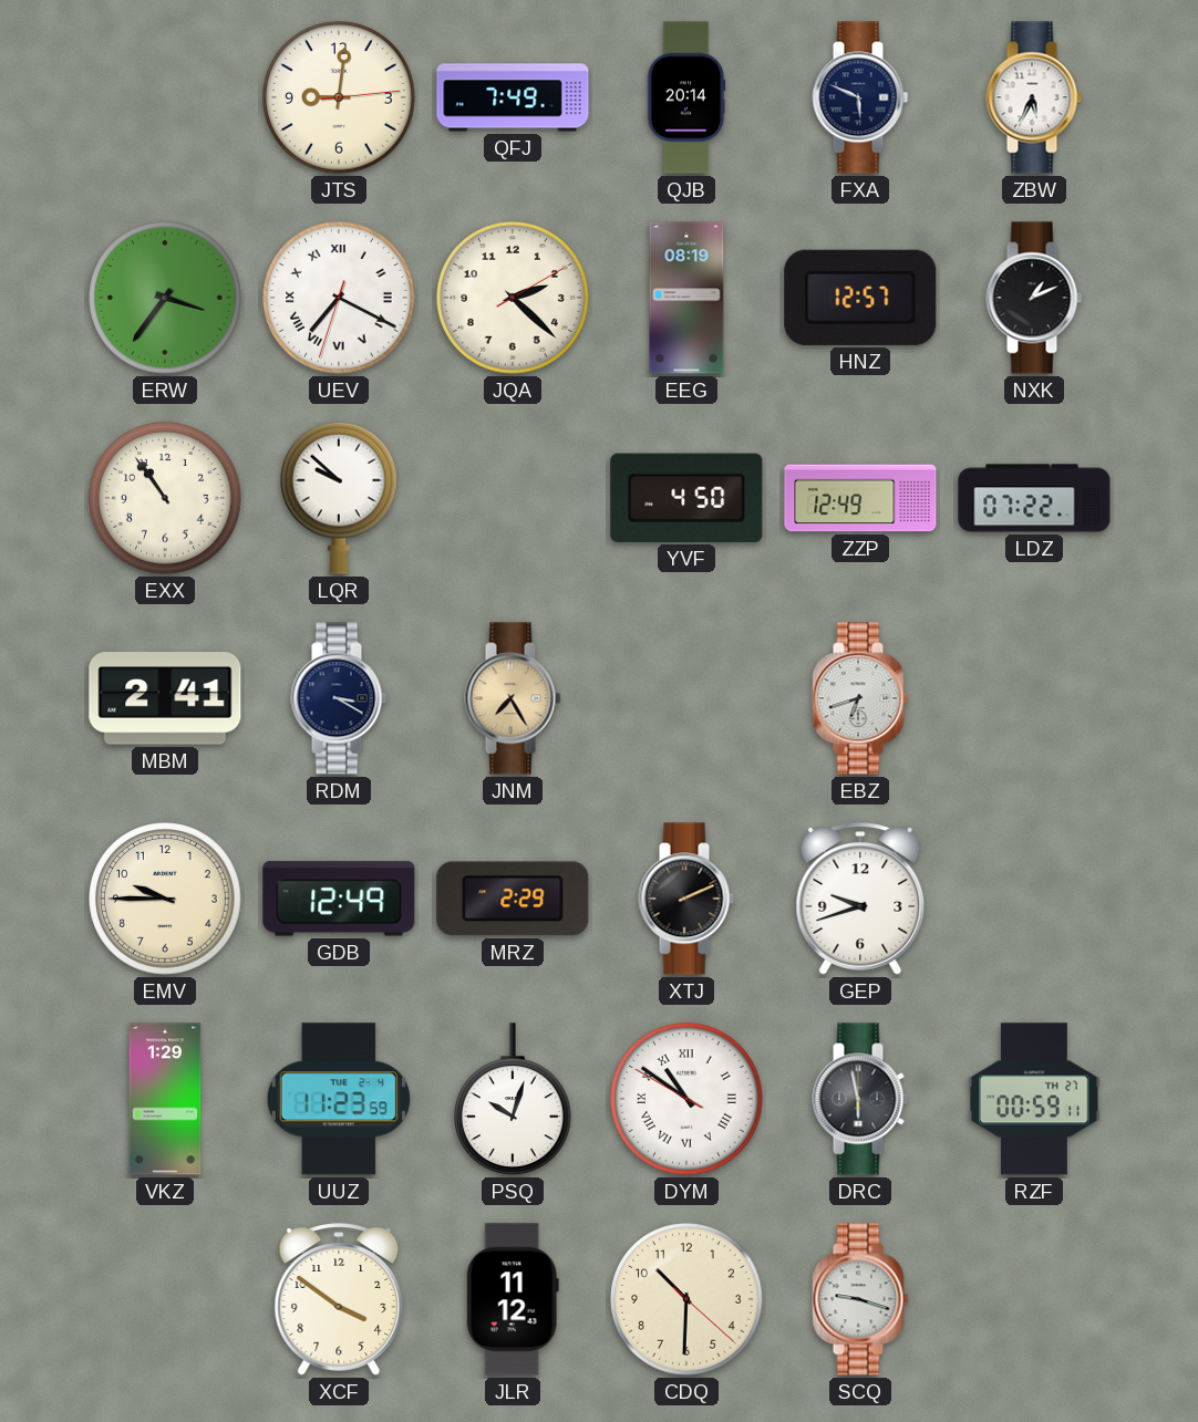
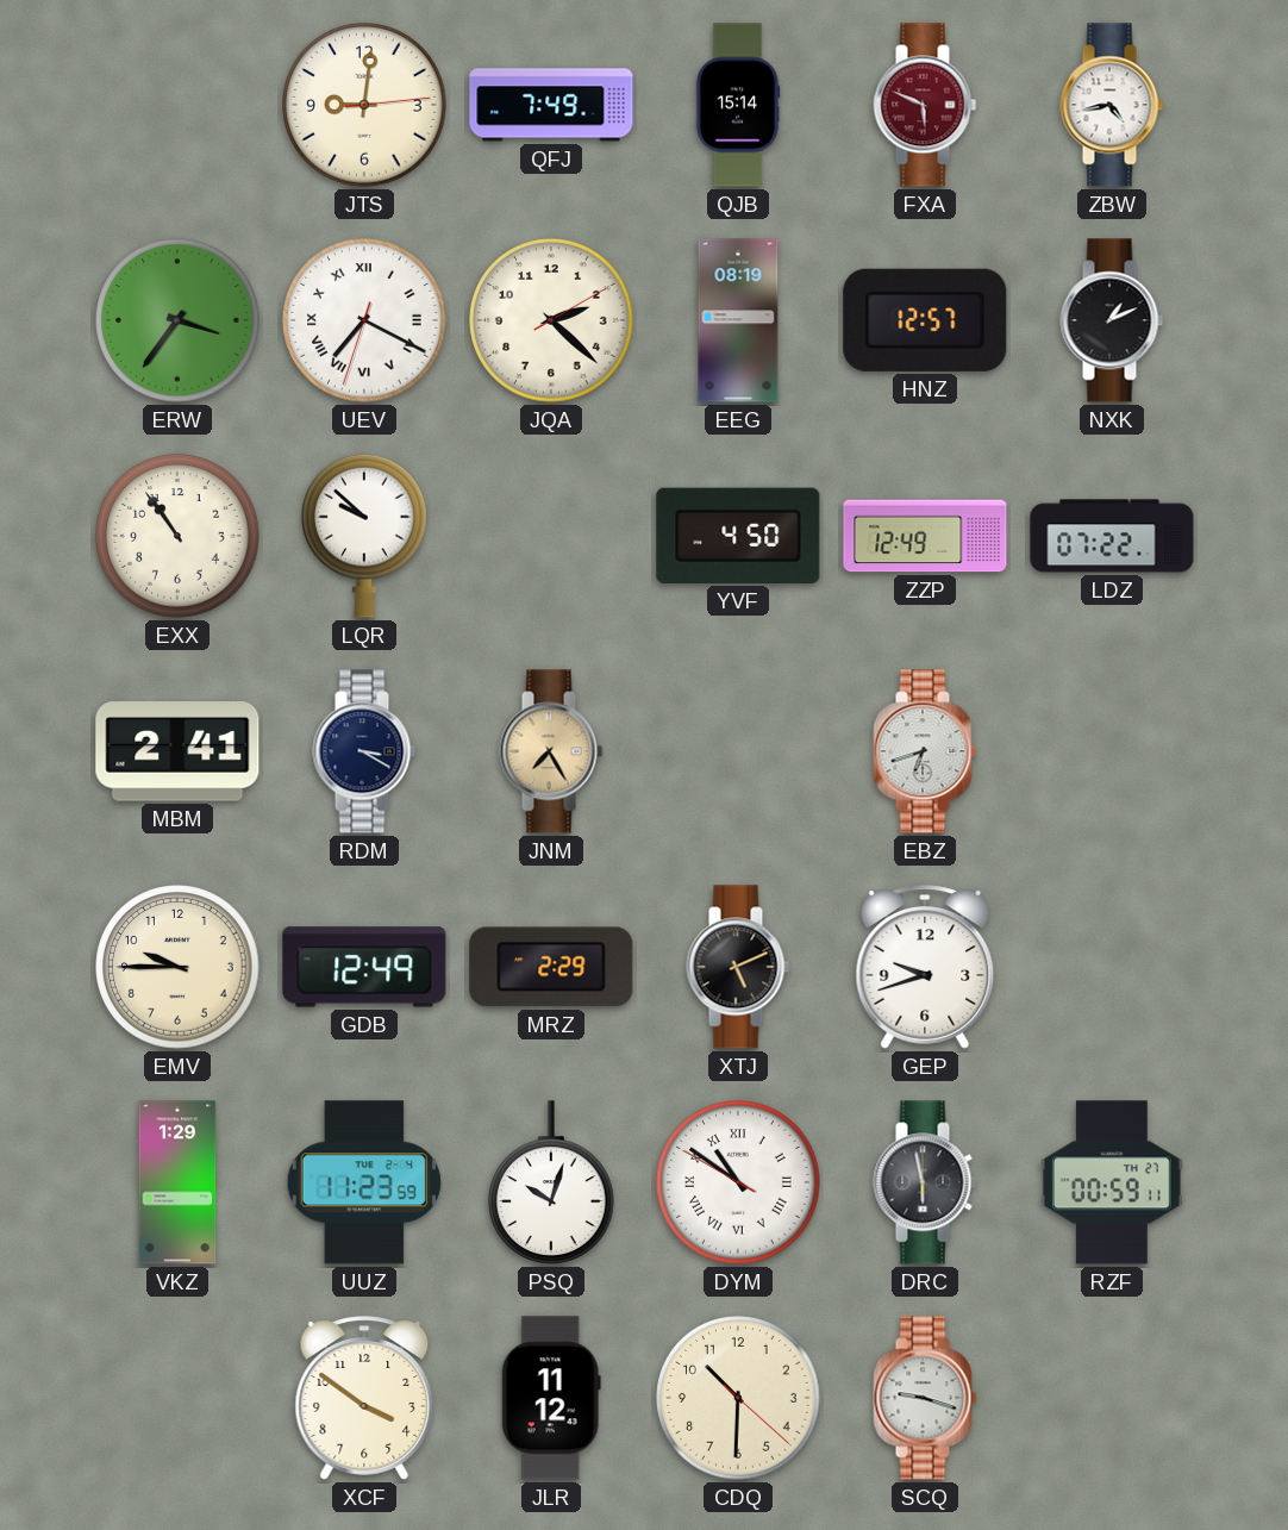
QJB: 20:14 -> 15:14 (738, 105)
FXA dial: navy -> burgundy (925, 105)
ZBW: 5:34 -> 4:43 (1112, 105)
XTJ: 2:11 -> 5:11 (738, 967)
